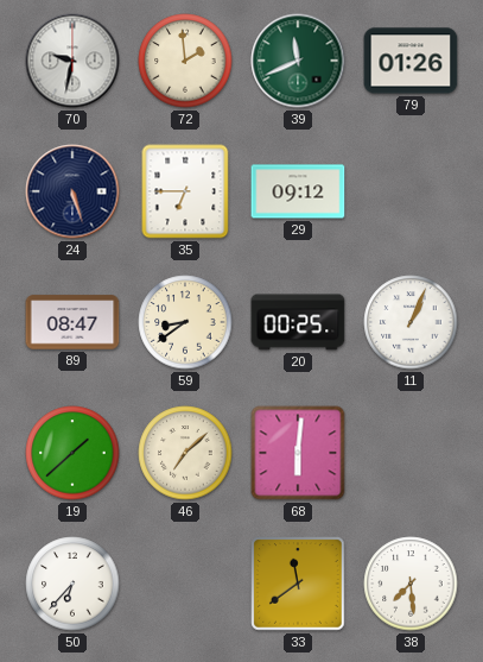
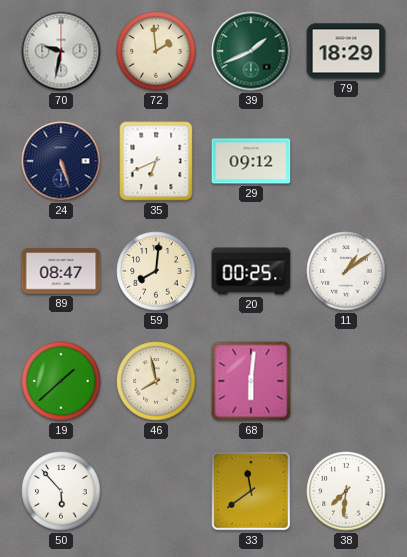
39: 11:41 -> 1:41 (251, 51)
79: 01:26 -> 18:29 (346, 51)
35: 6:45 -> 6:41 (156, 161)
59: 8:39 -> 8:01 (156, 271)
11: 1:04 -> 1:09 (346, 271)
46: 7:08 -> 7:58 (156, 381)
50: 6:37 -> 5:53 (61, 491)
38: 7:29 -> 7:31 (346, 491)
